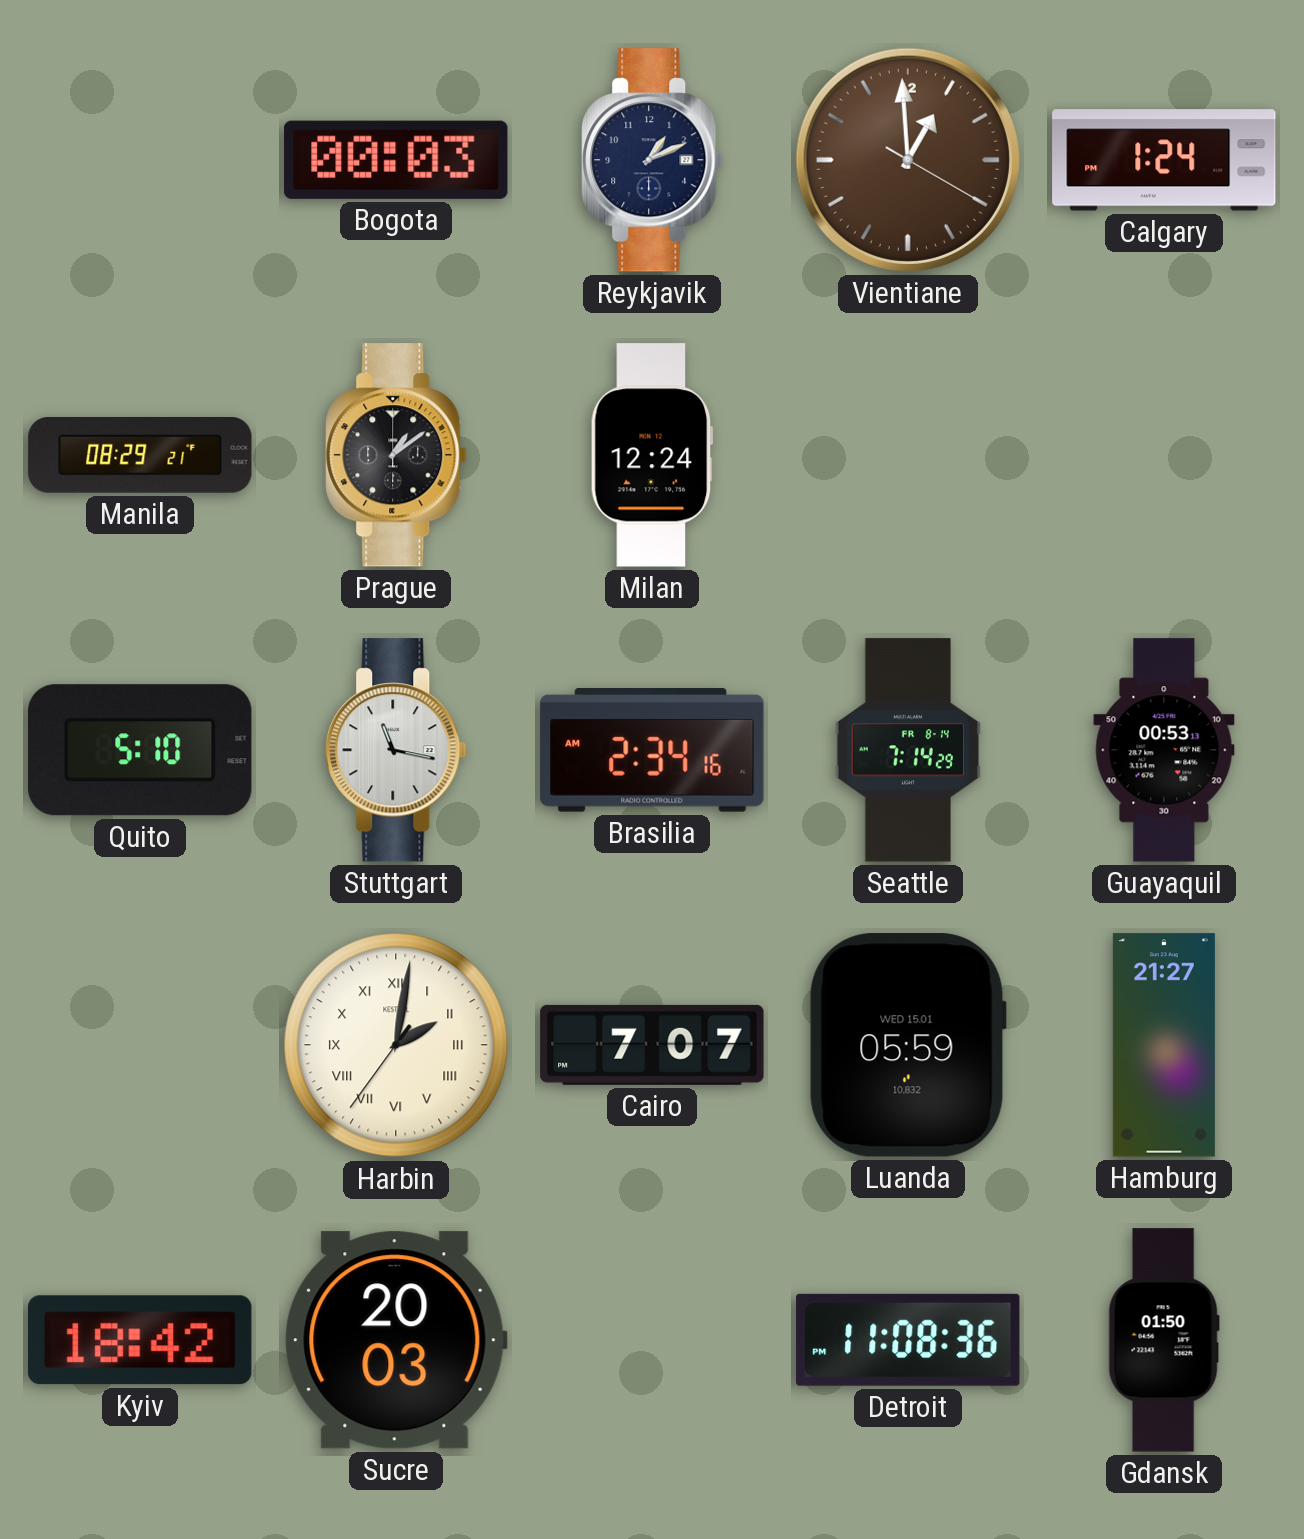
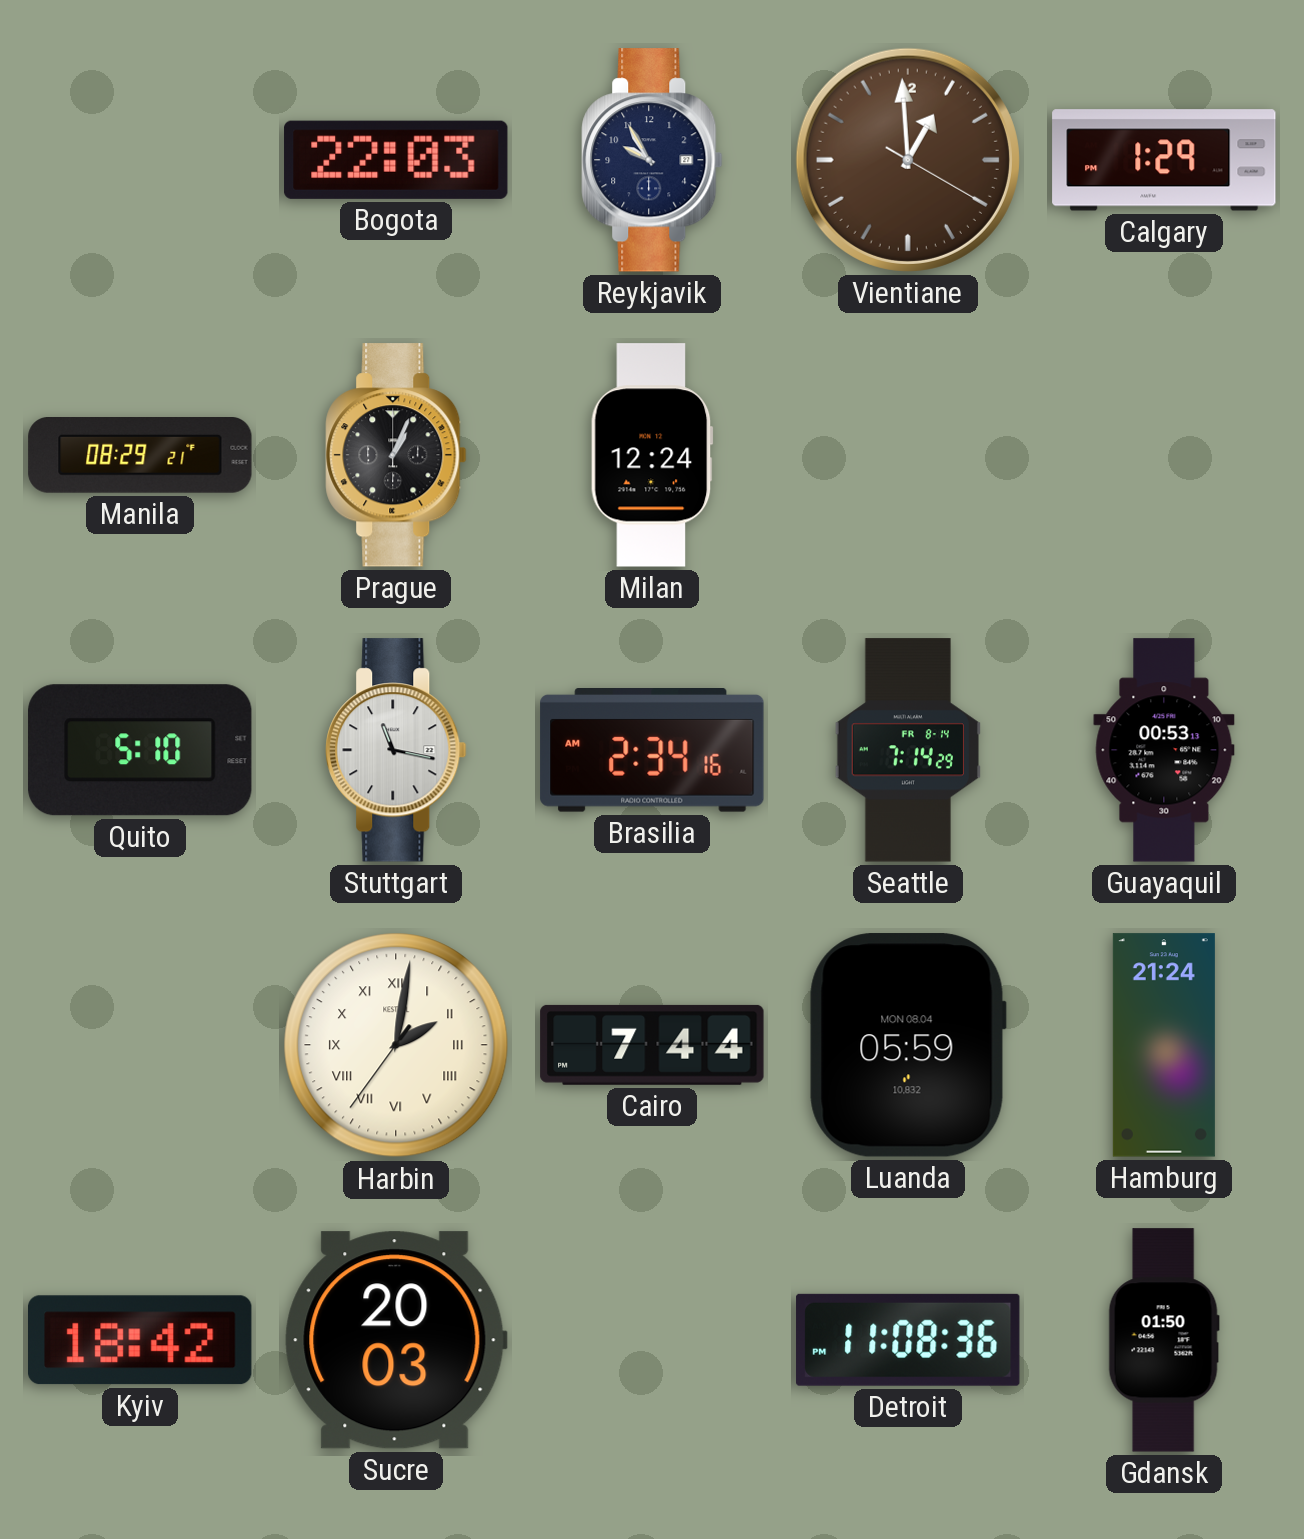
Bogota: 00:03 -> 22:03 (396, 160)
Reykjavik: 1:11 -> 9:55 (652, 160)
Calgary: 1:24 -> 1:29 (1164, 160)
Prague: 1:09 -> 1:04 (396, 455)
Cairo: 7:07 -> 7:44 (652, 1045)
Luanda date: WED 15.01 -> MON 08.04 (908, 1045)
Hamburg: 21:27 -> 21:24 (1164, 1045)
